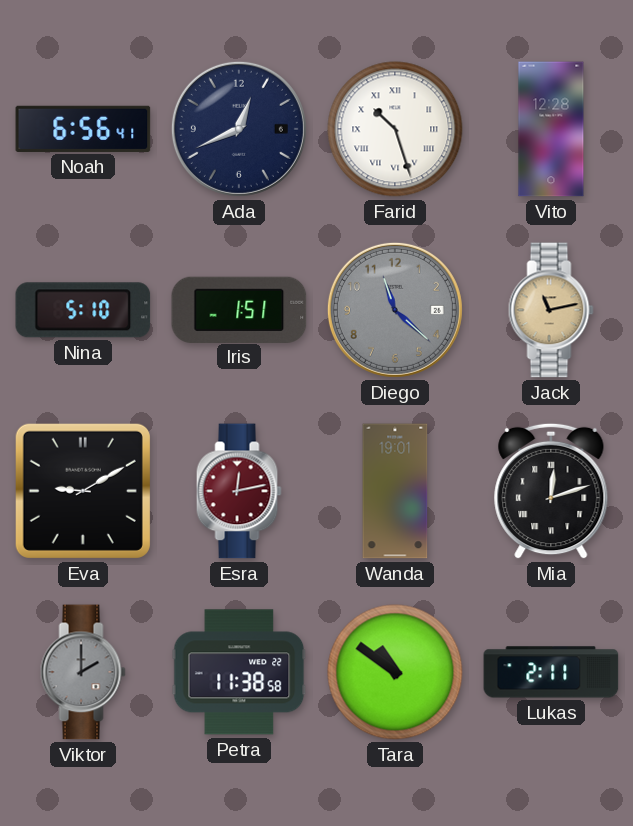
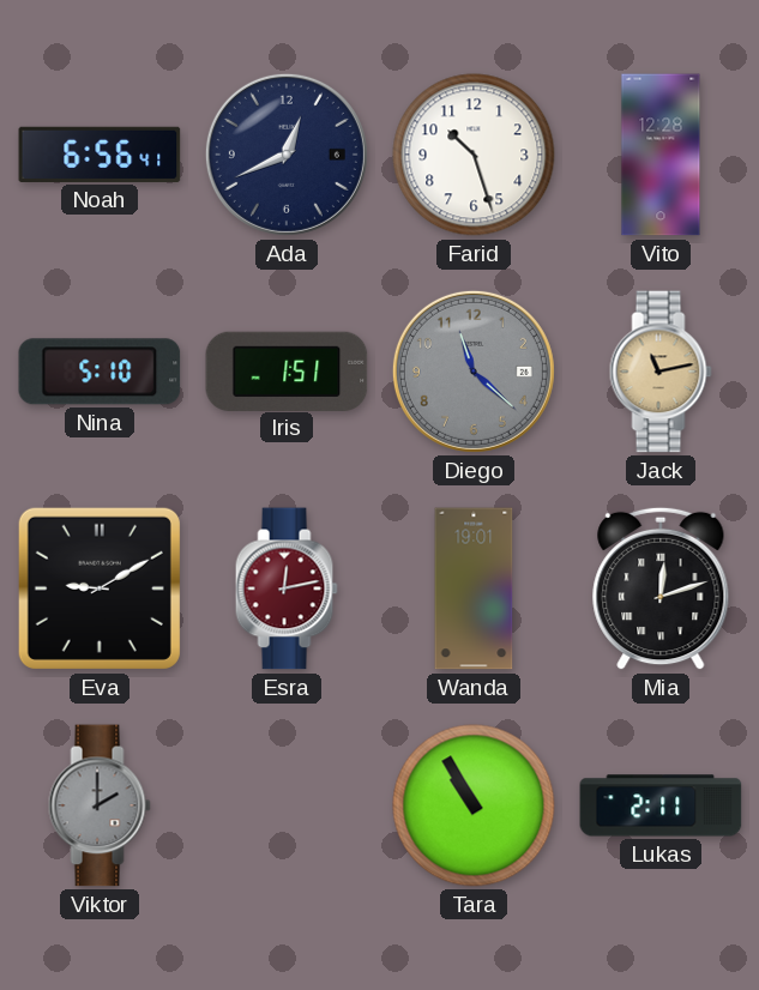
Farid numerals: Roman -> Arabic (474, 155)
Petra: 11:38 -> none (239, 672)
Tara: 10:51 -> 10:55 (474, 805)
